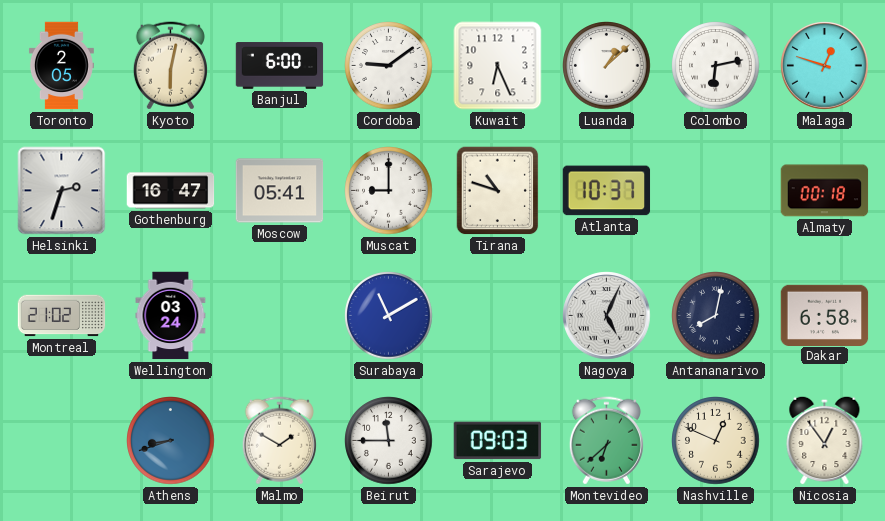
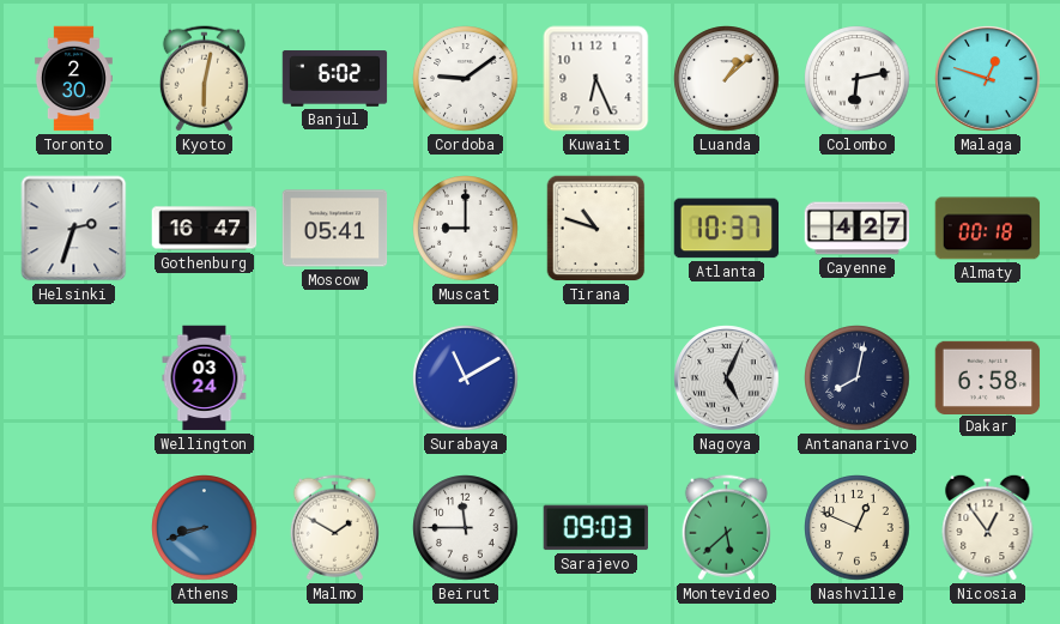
Toronto: 2:05 -> 2:30 (73, 79)
Banjul: 6:00 -> 6:02 (335, 79)
Cayenne: none -> 4:27 (858, 229)
Montreal: 21:02 -> none (62, 316)
Montevideo: 6:38 -> 5:38 (726, 528)
